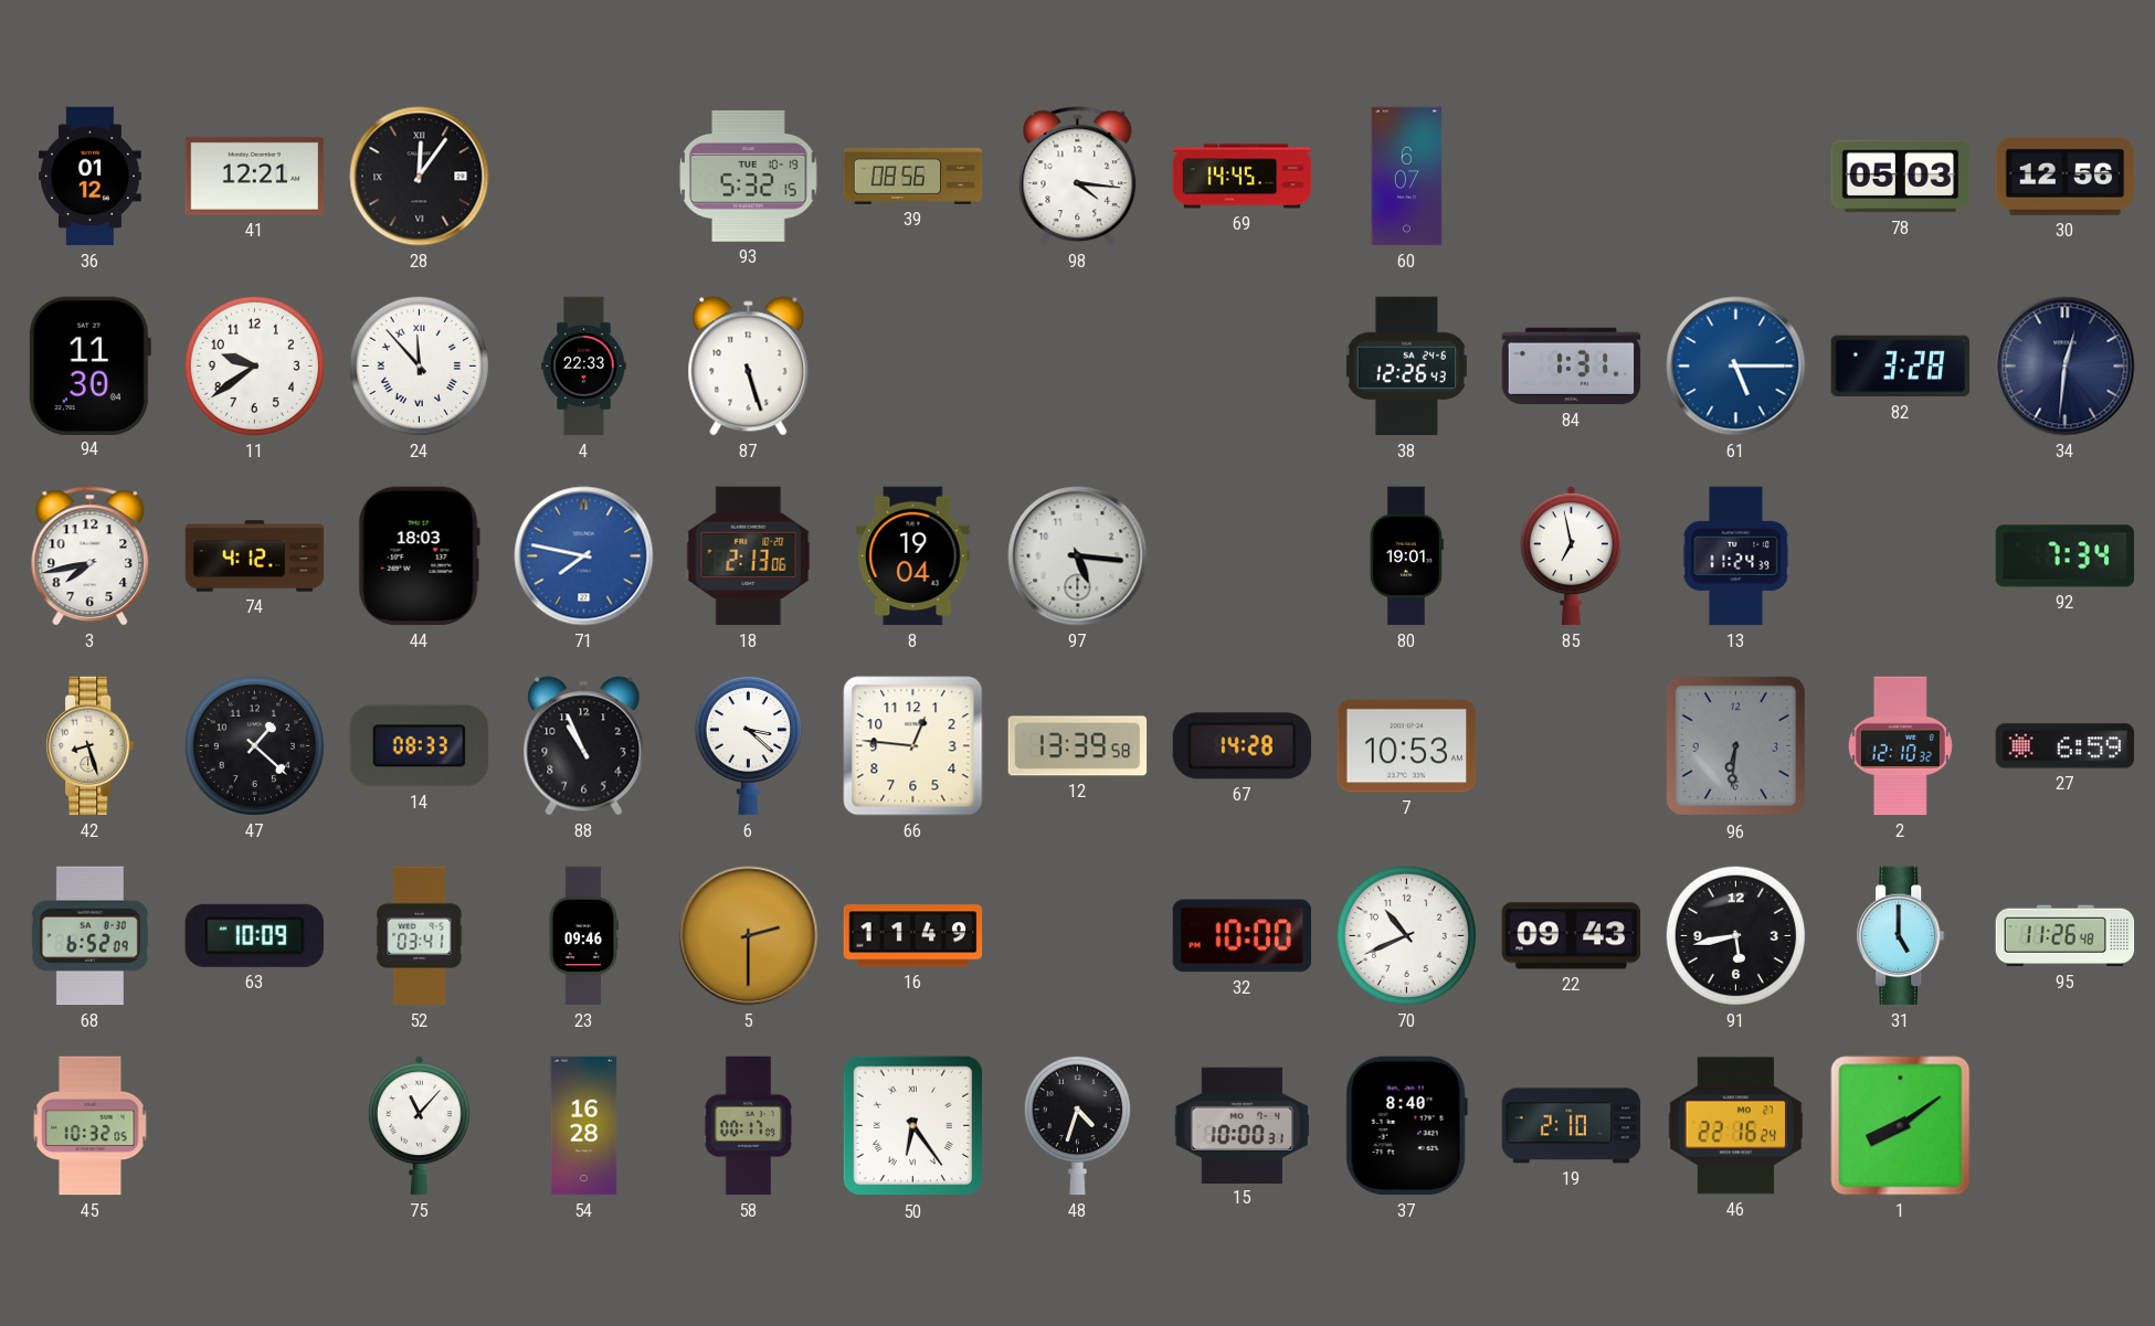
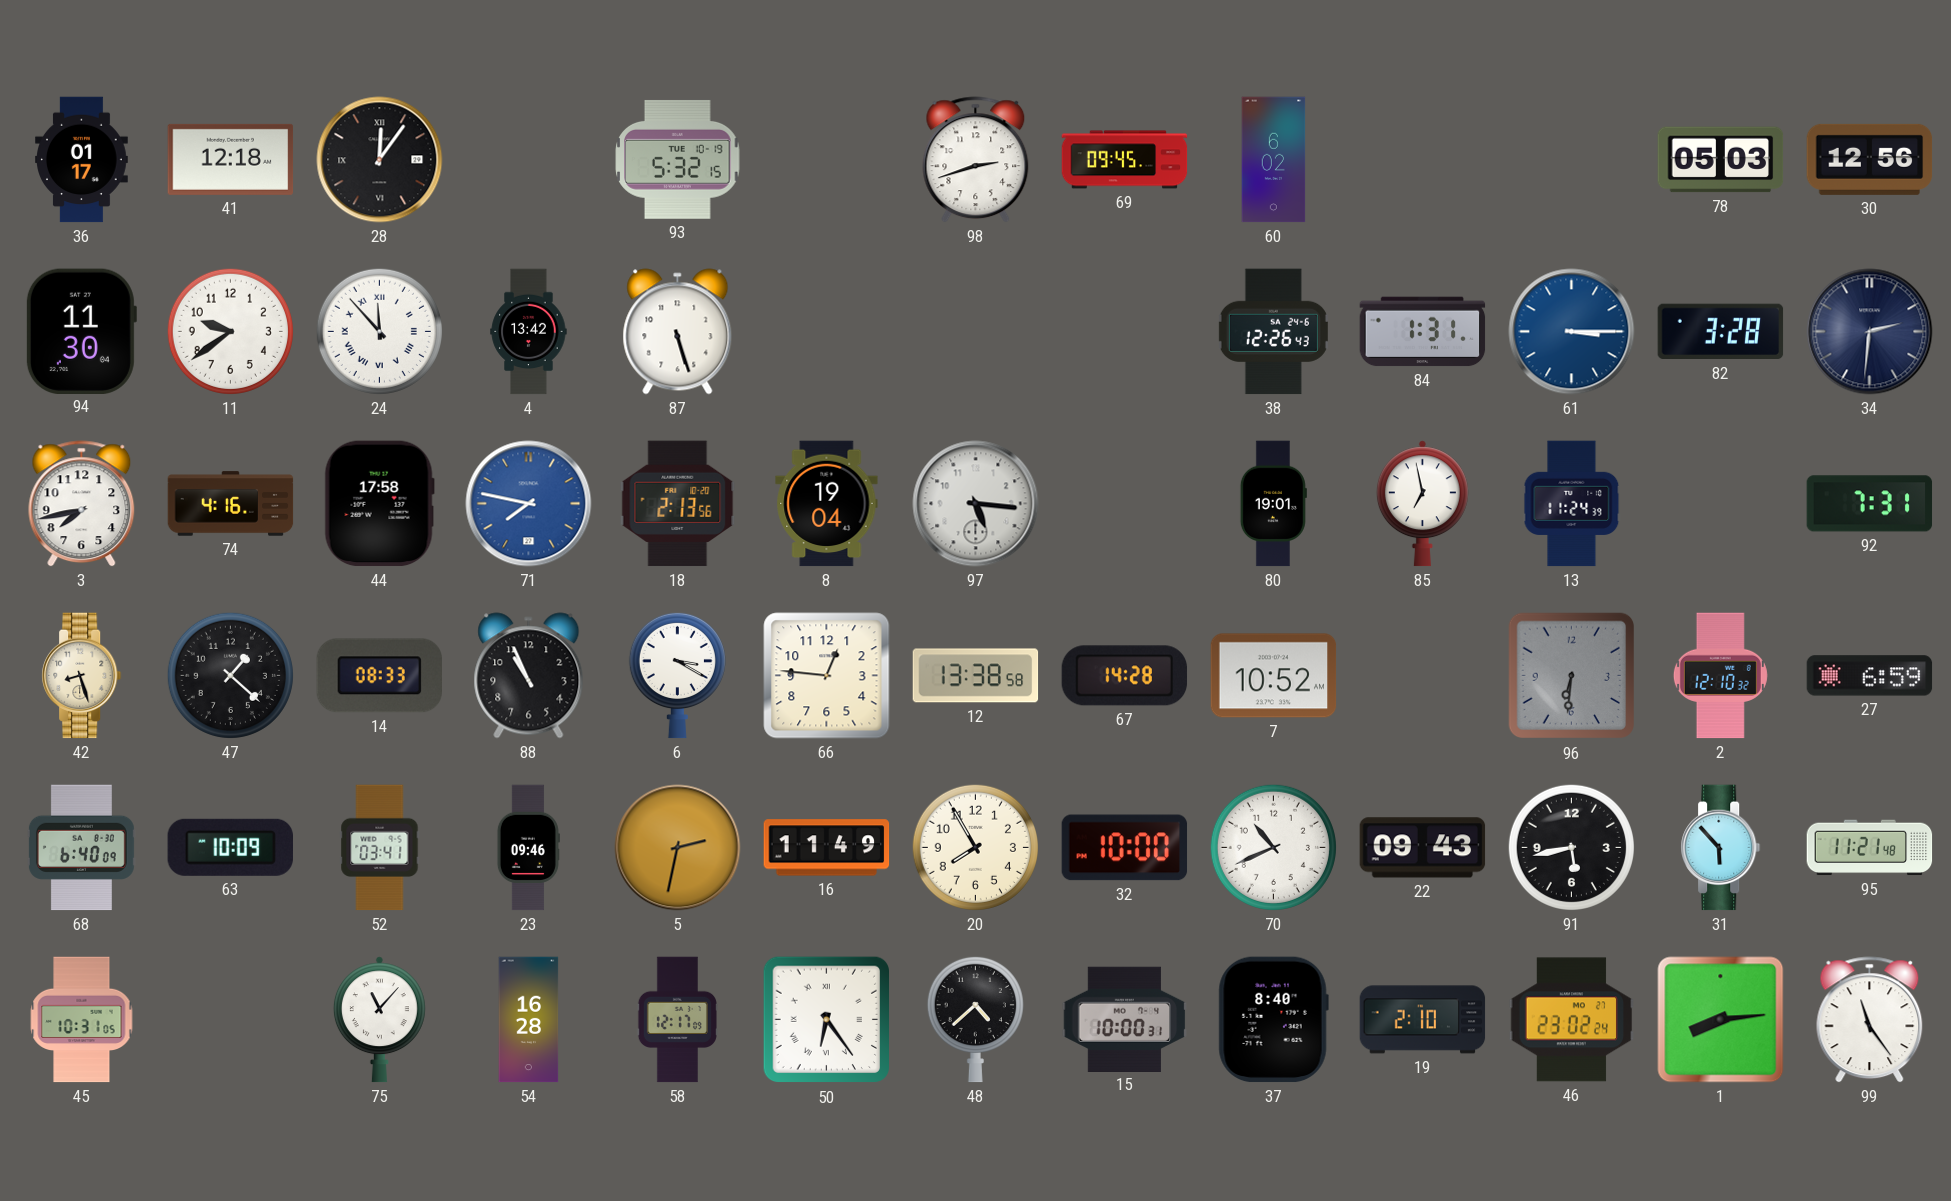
36: 01:12 -> 01:17 (82, 160)
41: 12:21 -> 12:18 (231, 159)
39: 08:56 -> none (913, 176)
98: 4:16 -> 2:42 (976, 160)
69: 14:45 -> 09:45 (1125, 160)
60: 6:07 -> 6:02 (1274, 160)
4: 22:33 -> 13:42 (529, 332)
61: 5:15 -> 3:15 (1572, 332)
34: 12:31 -> 2:31 (1870, 332)
74: 4:12 -> 4:16 (231, 504)
44: 18:03 -> 17:58 (379, 504)
18: 2:13:06 -> 2:13:56 (678, 504)
92: 7:34 -> 7:31 (1870, 504)
6: 3:22 -> 3:20 (677, 675)
12: 13:39 -> 13:38 (976, 676)
7: 10:53 -> 10:52 (1274, 676)
68: 6:52 -> 6:40 (81, 848)
5: 2:30 -> 2:32 (678, 848)
20: none -> 7:55 (975, 847)
31: 5:00 -> 5:53 (1721, 848)
95: 11:26 -> 11:21 (1870, 848)
45: 10:32 -> 10:31 (82, 1020)
58: 00:17 -> 12:17 (677, 1020)
48: 4:33 -> 4:38 (975, 1019)
46: 22:16 -> 23:02 (1572, 1020)
1: 8:09 -> 8:14 (1721, 1020)
99: none -> 11:24 (1870, 1020)
